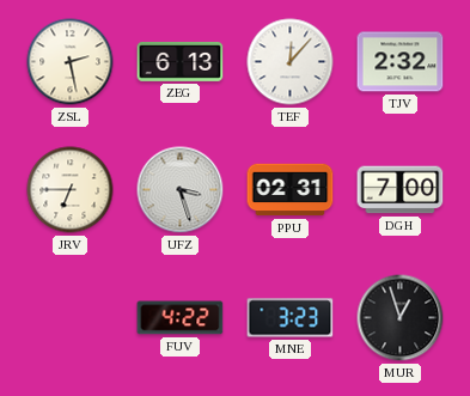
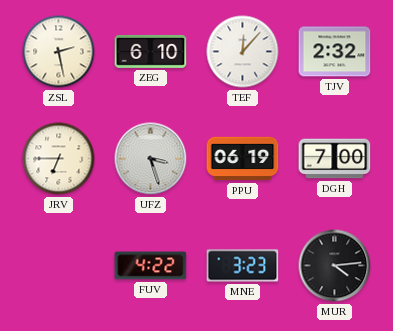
ZEG: 6:13 -> 6:10 (151, 51)
PPU: 02:31 -> 06:19 (243, 159)
MUR: 12:57 -> 4:14 (335, 266)
